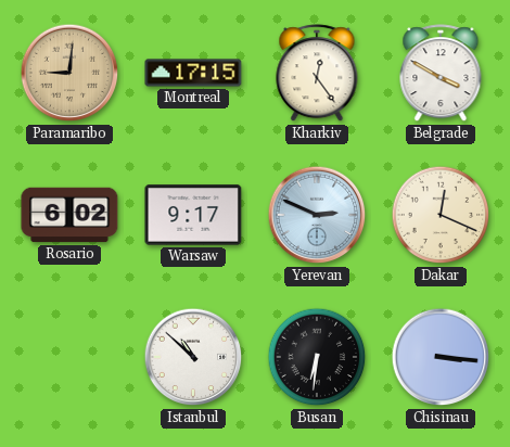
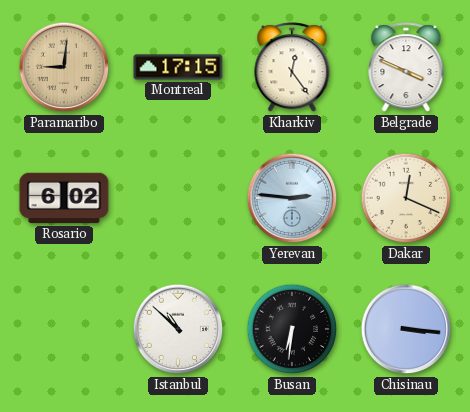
Belgrade: 3:50 -> 3:49 (406, 68)
Warsaw: 9:17 -> none (193, 215)
Yerevan: 2:49 -> 2:46 (292, 198)
